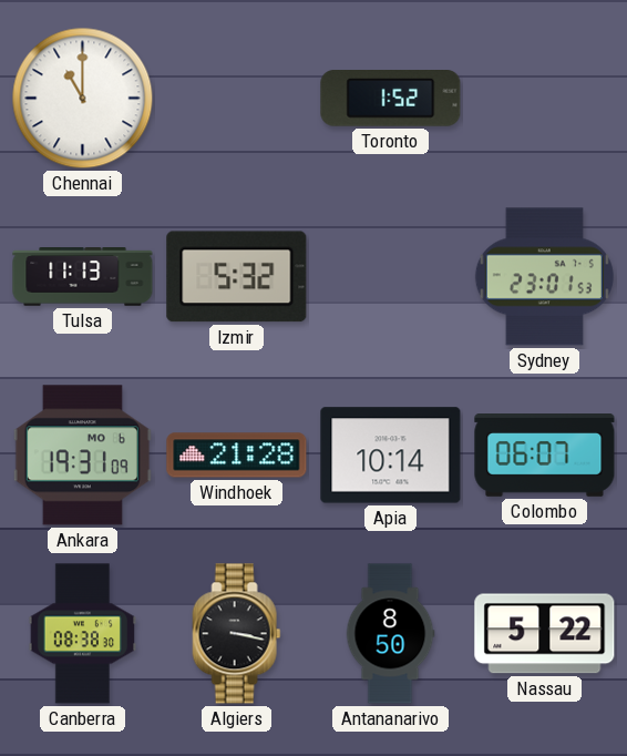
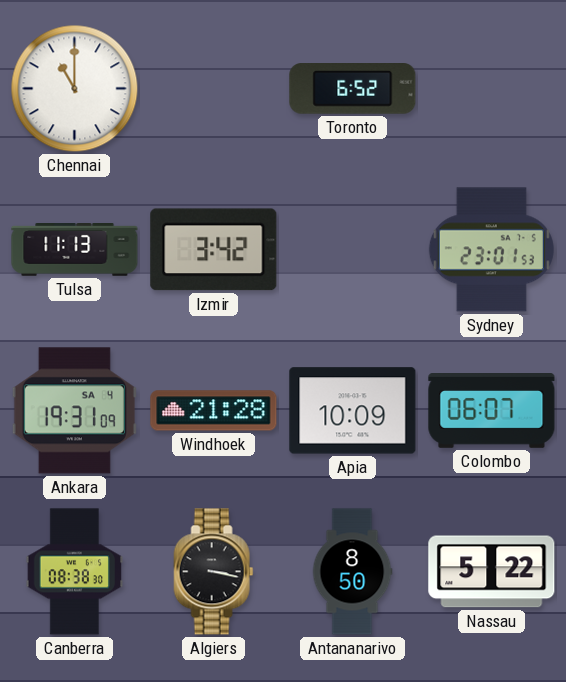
Toronto: 1:52 -> 6:52 (353, 89)
Izmir: 5:32 -> 3:42 (214, 250)
Ankara date: MO 6 -> SA 4 (74, 411)
Apia: 10:14 -> 10:09 (353, 411)
